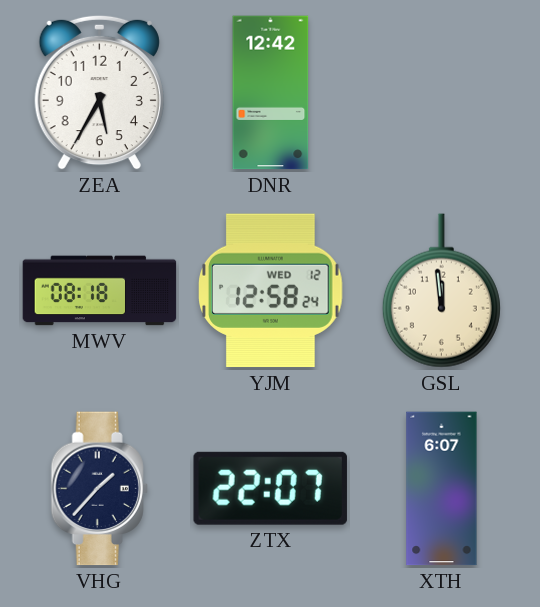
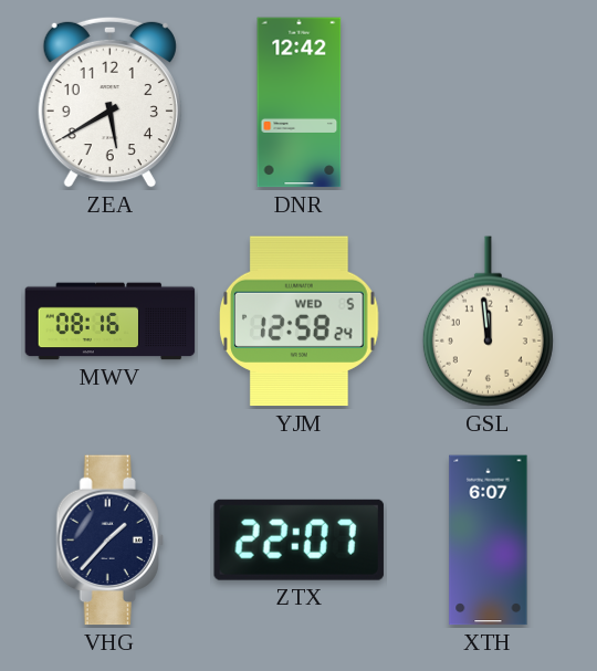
ZEA: 5:35 -> 5:40 (109, 102)
MWV: 08:18 -> 08:16 (111, 322)
YJM date: WED 12 -> WED 5 (300, 322)
